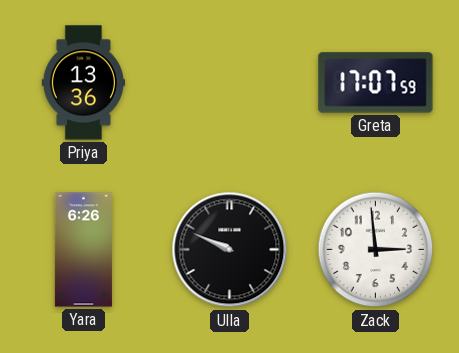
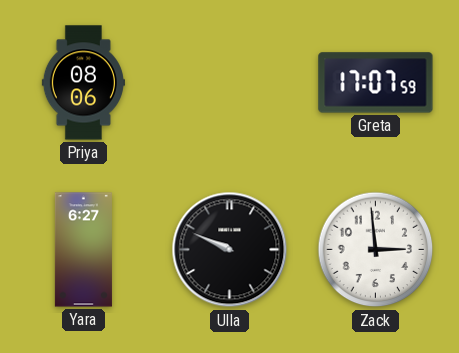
Priya: 13:36 -> 08:06 (83, 83)
Yara: 6:26 -> 6:27 (83, 250)
